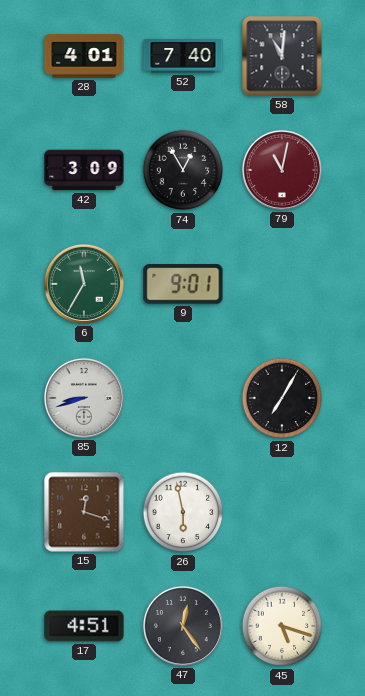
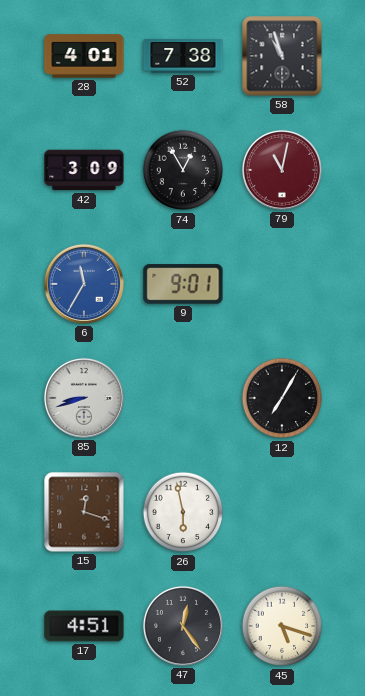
52: 7:40 -> 7:38 (183, 56)
58: 11:01 -> 10:57 (282, 56)
6 dial: green -> blue (84, 284)
